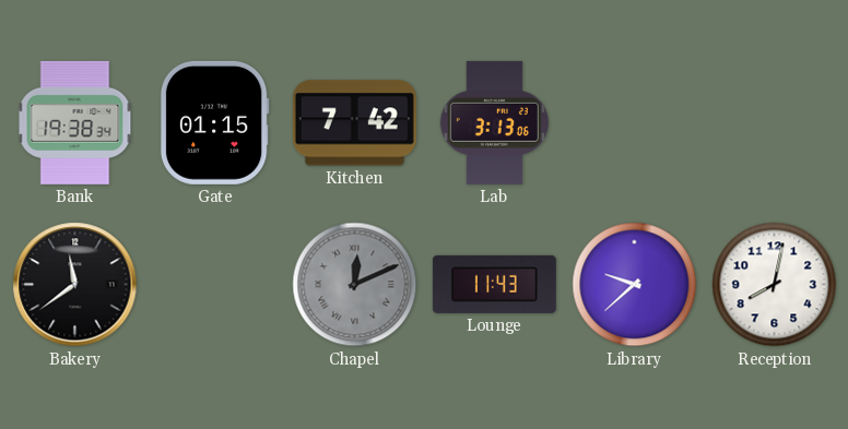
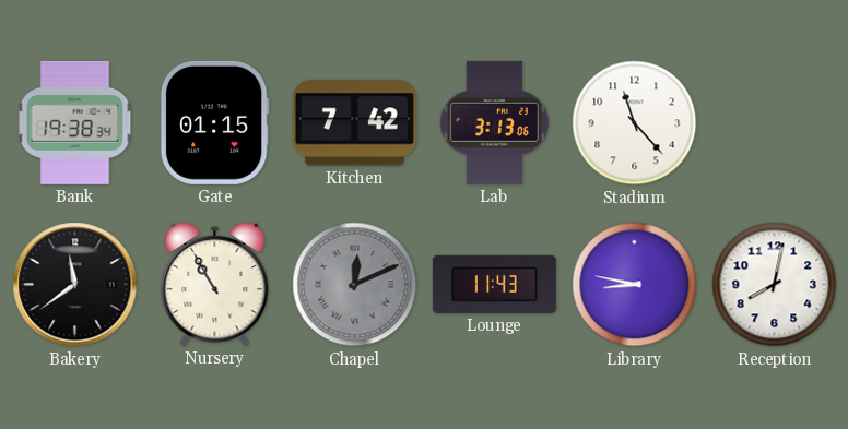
Stadium: none -> 11:23 (635, 123)
Nursery: none -> 10:55 (215, 284)
Library: 9:38 -> 8:47 (635, 285)
